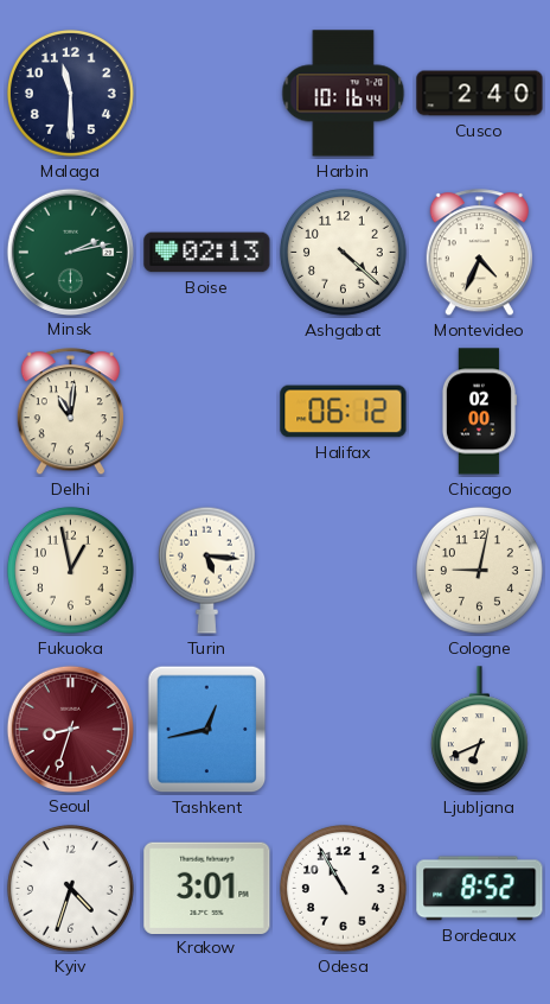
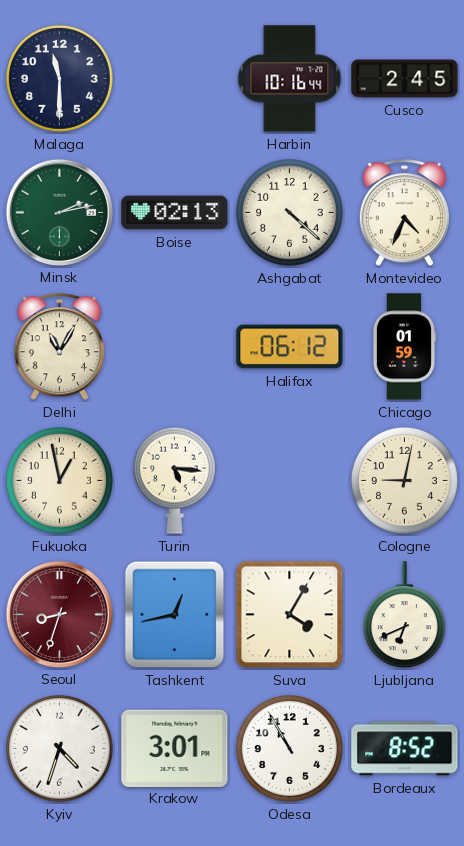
Cusco: 2:40 -> 2:45 (405, 79)
Delhi: 11:01 -> 11:05 (59, 347)
Chicago: 02:00 -> 01:59 (404, 347)
Suva: none -> 4:05 (290, 615)
